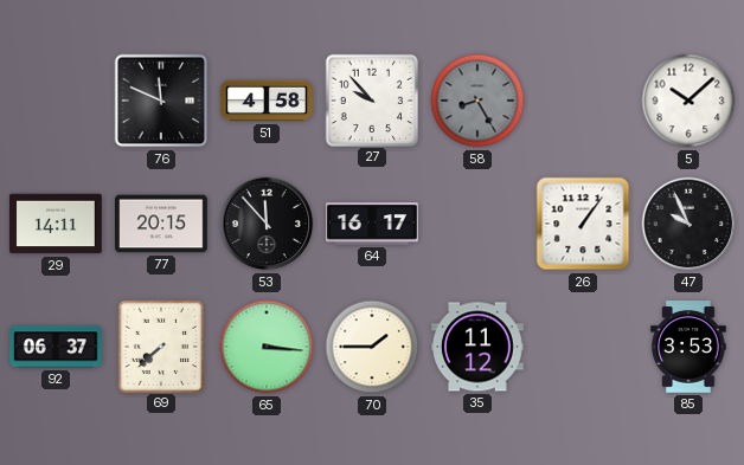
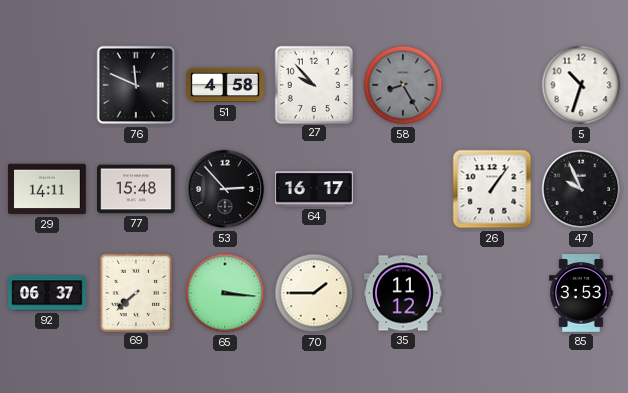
5: 10:08 -> 10:33 (581, 85)
77: 20:15 -> 15:48 (136, 189)
53: 11:53 -> 2:53 (225, 189)
